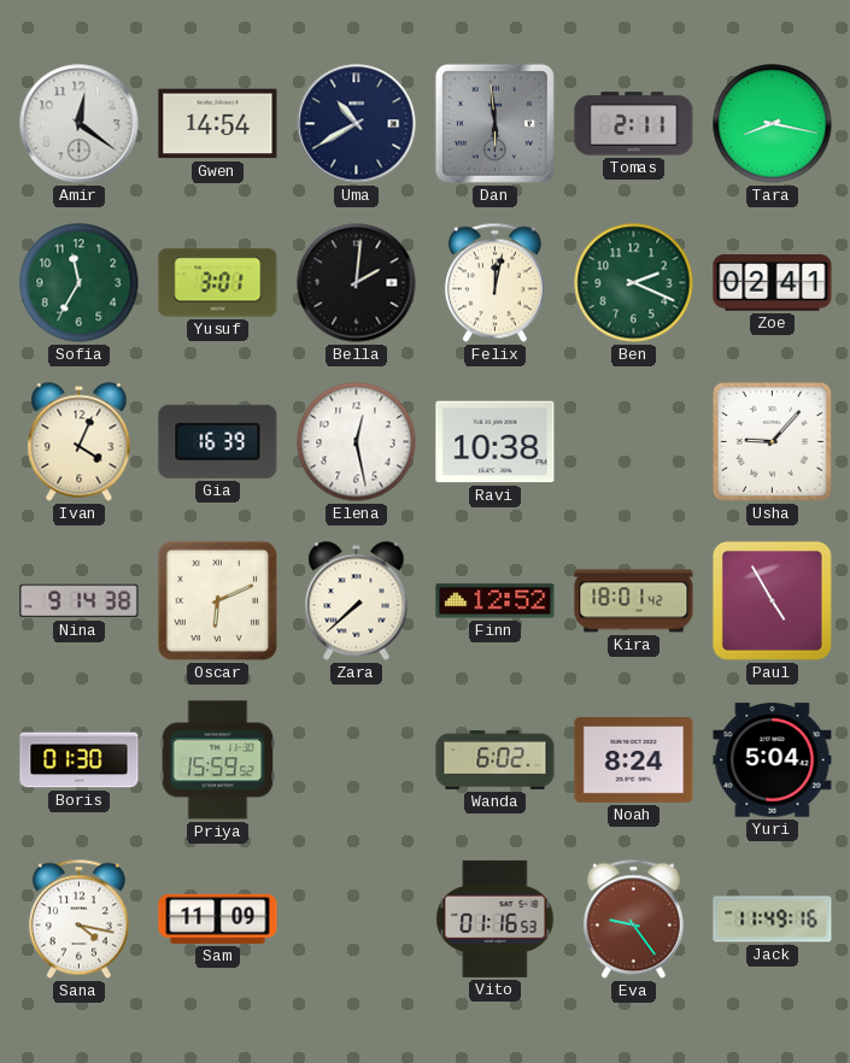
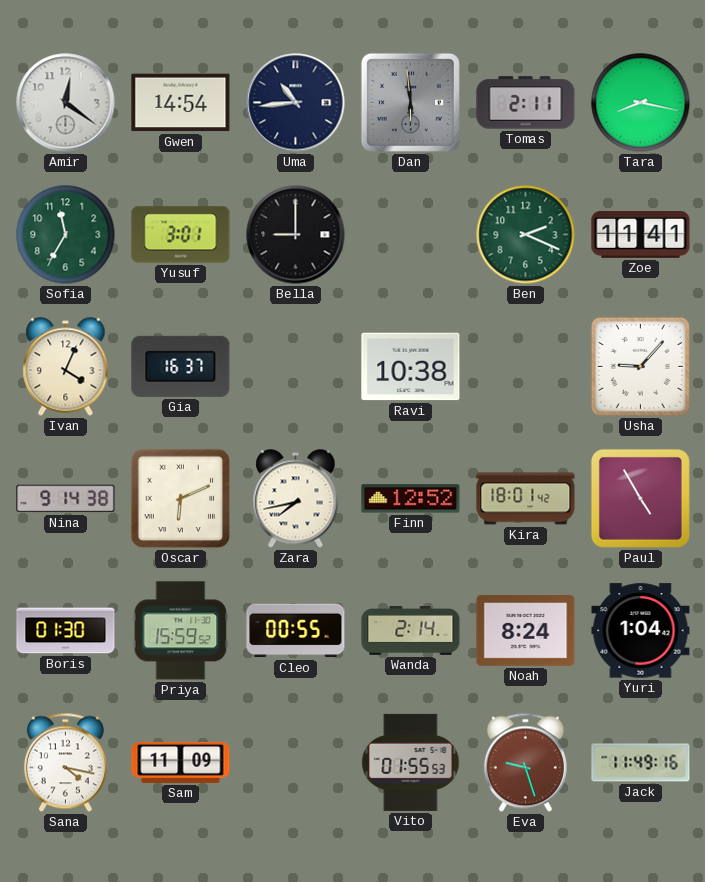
Uma: 10:40 -> 10:44 (296, 103)
Bella: 2:01 -> 9:00 (296, 235)
Felix: 12:02 -> none (494, 283)
Zoe: 02:41 -> 11:41 (641, 235)
Gia: 16:39 -> 16:37 (181, 366)
Elena: 12:28 -> none (357, 442)
Zara: 7:38 -> 7:43 (296, 499)
Cleo: none -> 00:55 (296, 631)
Wanda: 6:02 -> 2:14 (411, 630)
Yuri: 5:04 -> 1:04 (641, 631)
Vito: 01:16 -> 01:55 (411, 762)
Eva: 9:24 -> 9:27 (525, 763)
